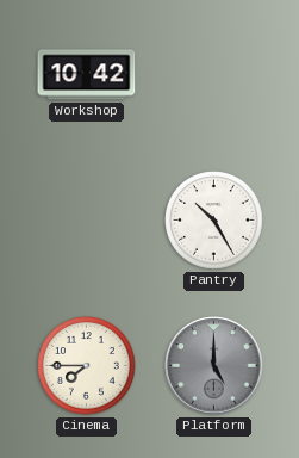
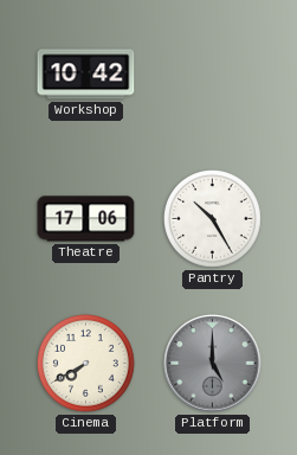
Theatre: none -> 17:06 (86, 219)
Cinema: 7:45 -> 7:40 (86, 364)
